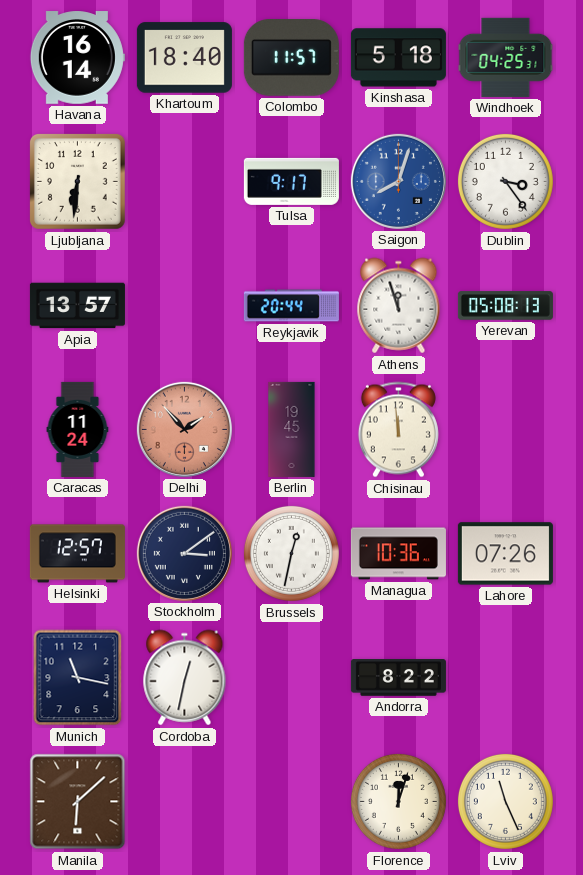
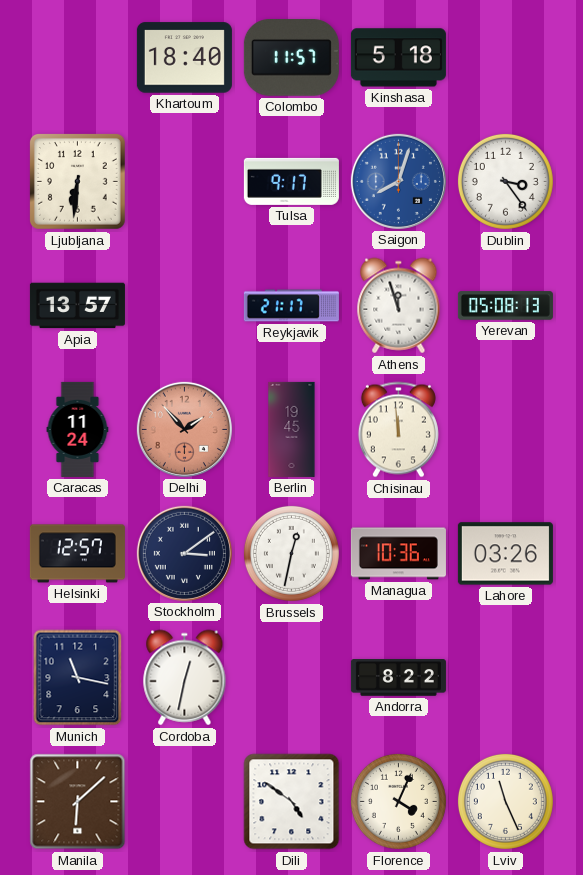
Havana: 16:14 -> none (77, 58)
Windhoek: 04:25 -> none (506, 57)
Reykjavik: 20:44 -> 21:17 (291, 306)
Lahore: 07:26 -> 03:26 (505, 554)
Dili: none -> 4:51 (292, 802)
Florence: 12:03 -> 4:04 (398, 801)
